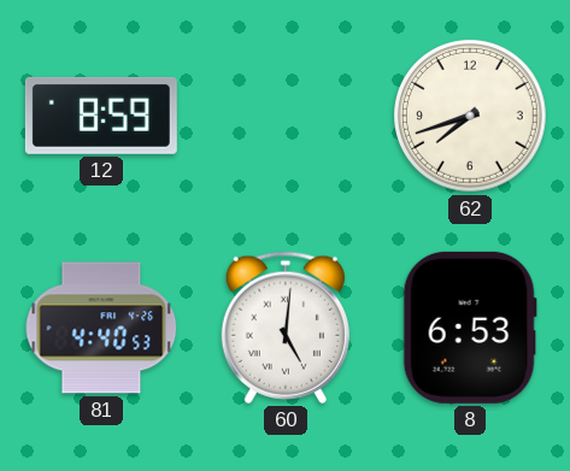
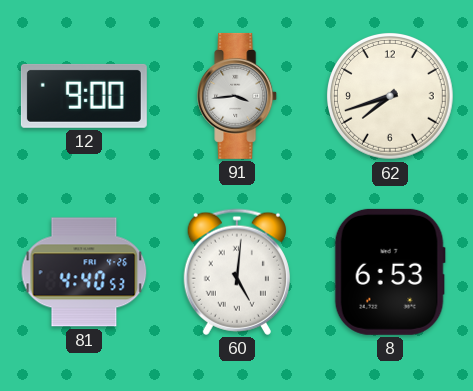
12: 8:59 -> 9:00 (84, 96)
91: none -> 3:44 (238, 96)
